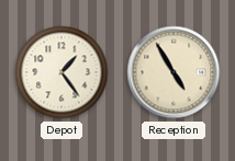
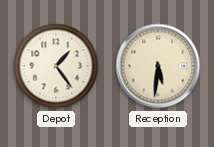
Reception: 4:55 -> 5:31 (158, 66)
